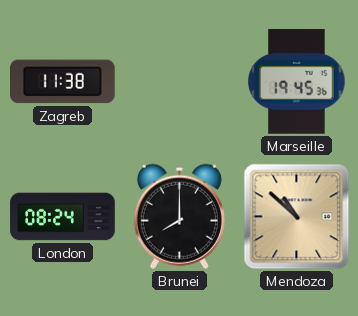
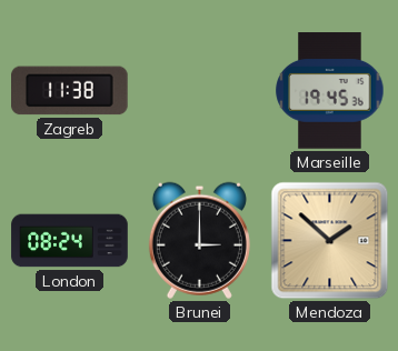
Brunei: 8:00 -> 3:00 (199, 240)
Mendoza: 10:52 -> 1:52 (330, 241)
